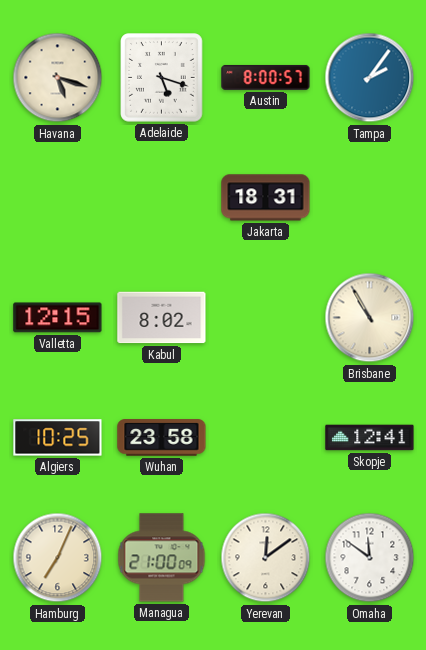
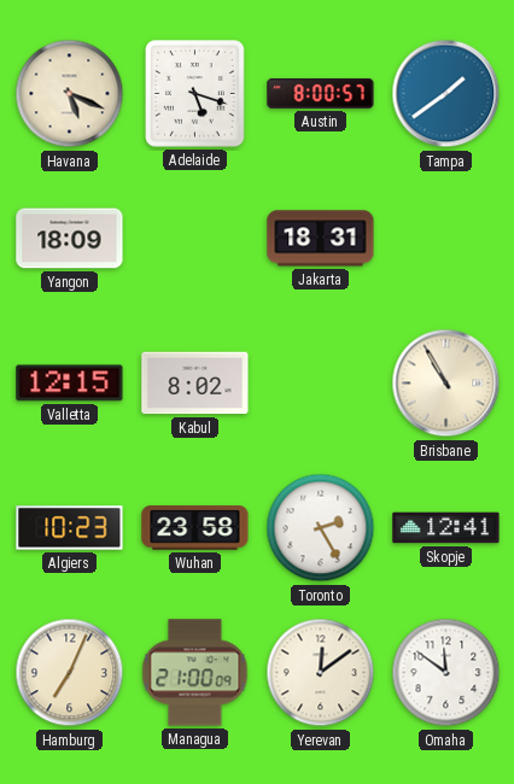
Havana: 5:18 -> 5:19 (70, 94)
Tampa: 2:06 -> 1:39 (446, 94)
Yangon: none -> 18:09 (70, 239)
Algiers: 10:25 -> 10:23 (70, 528)
Toronto: none -> 2:25 (321, 528)
